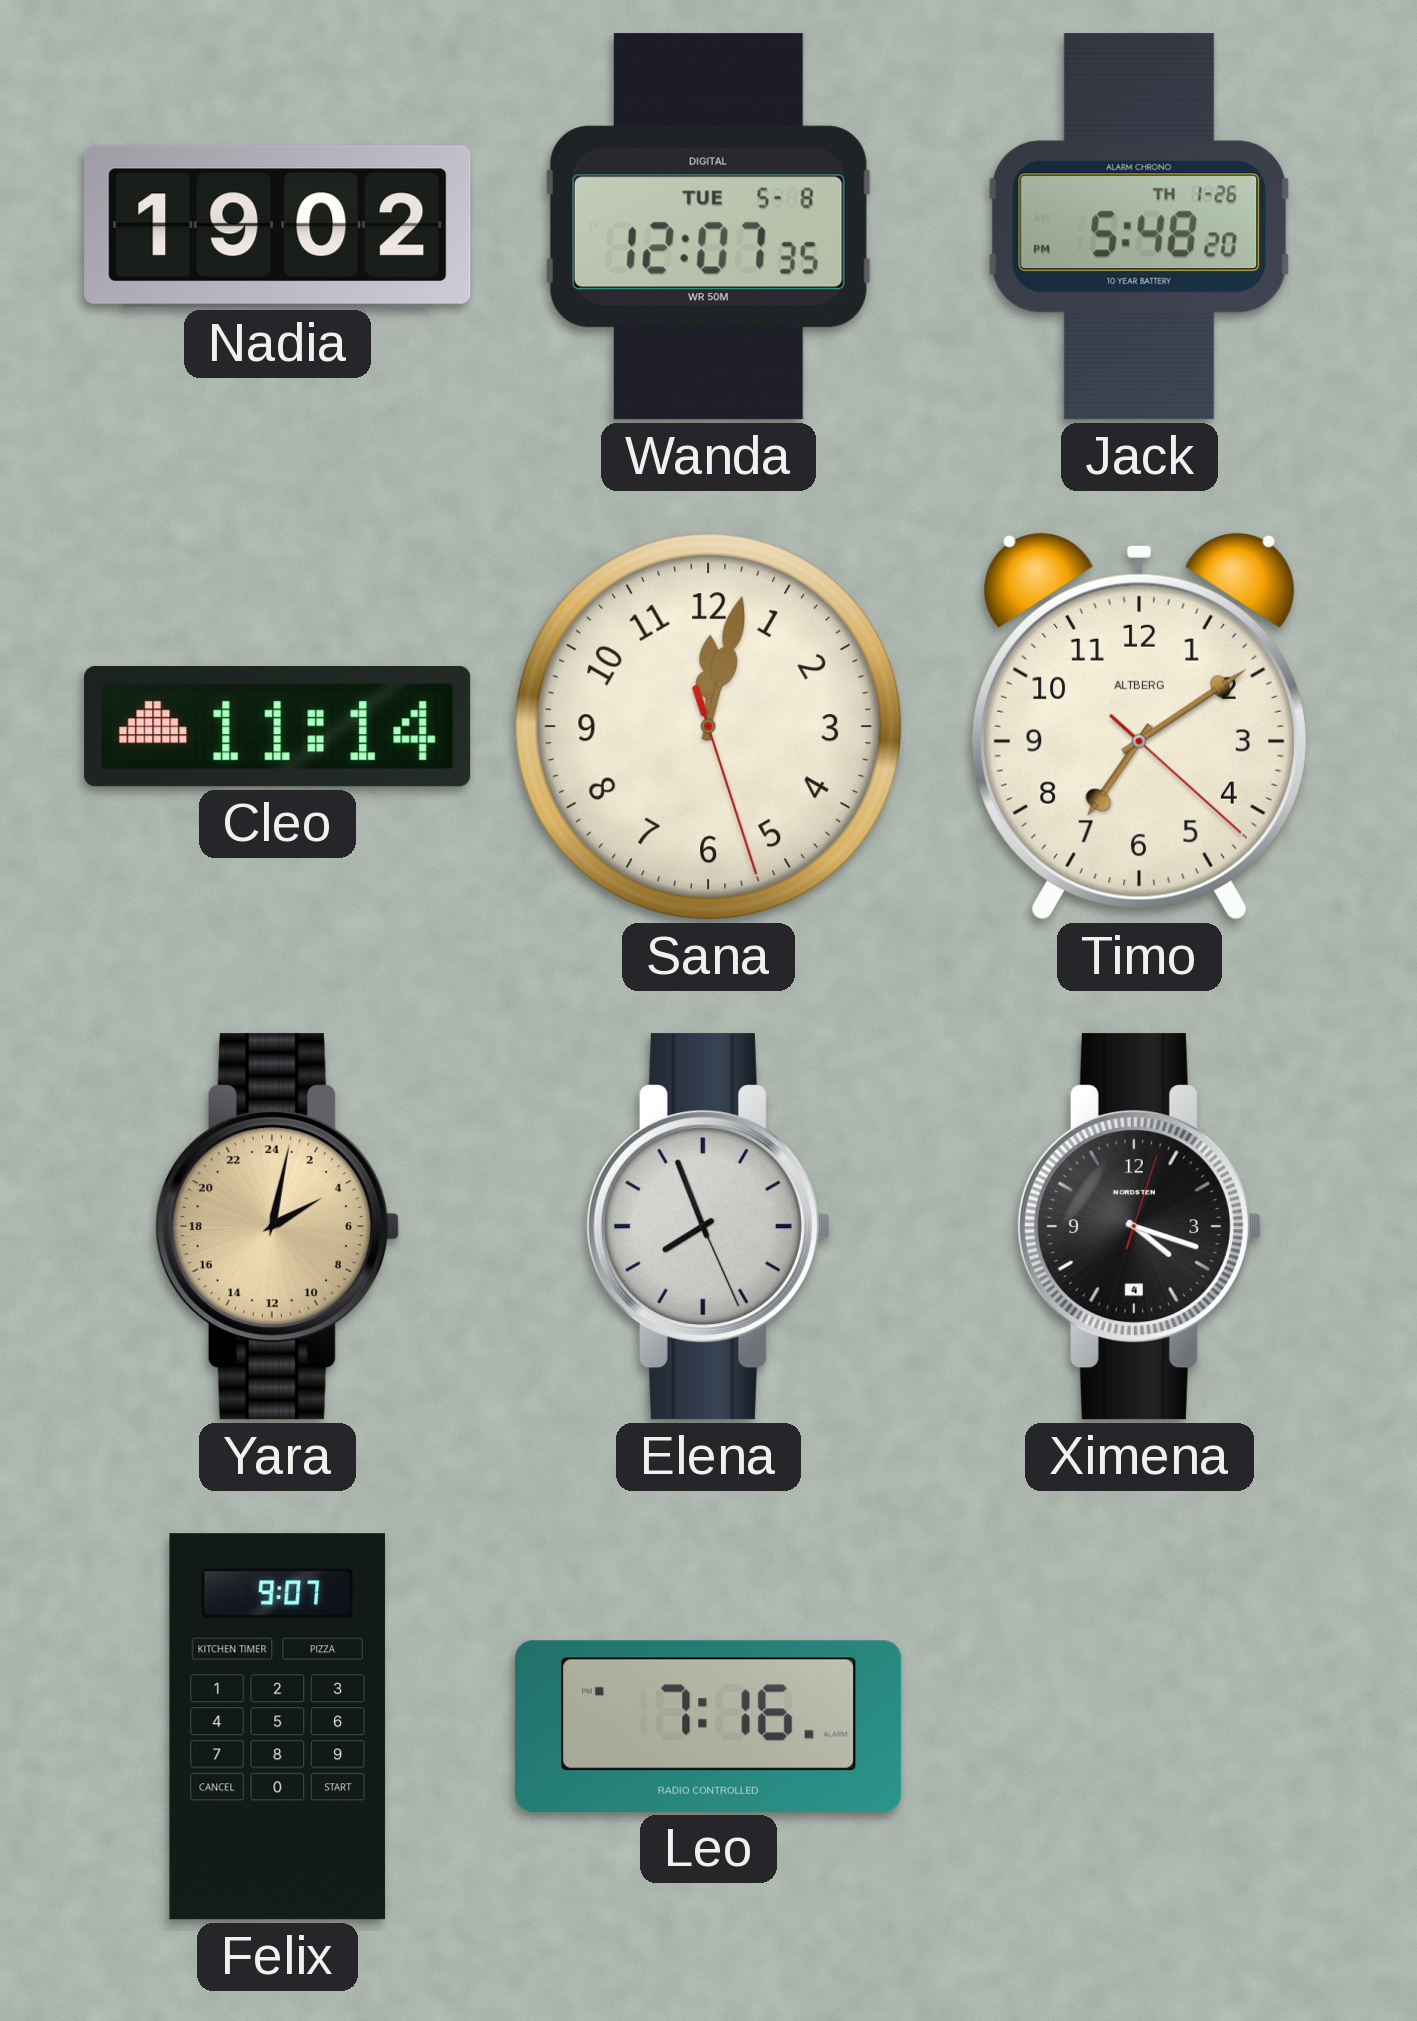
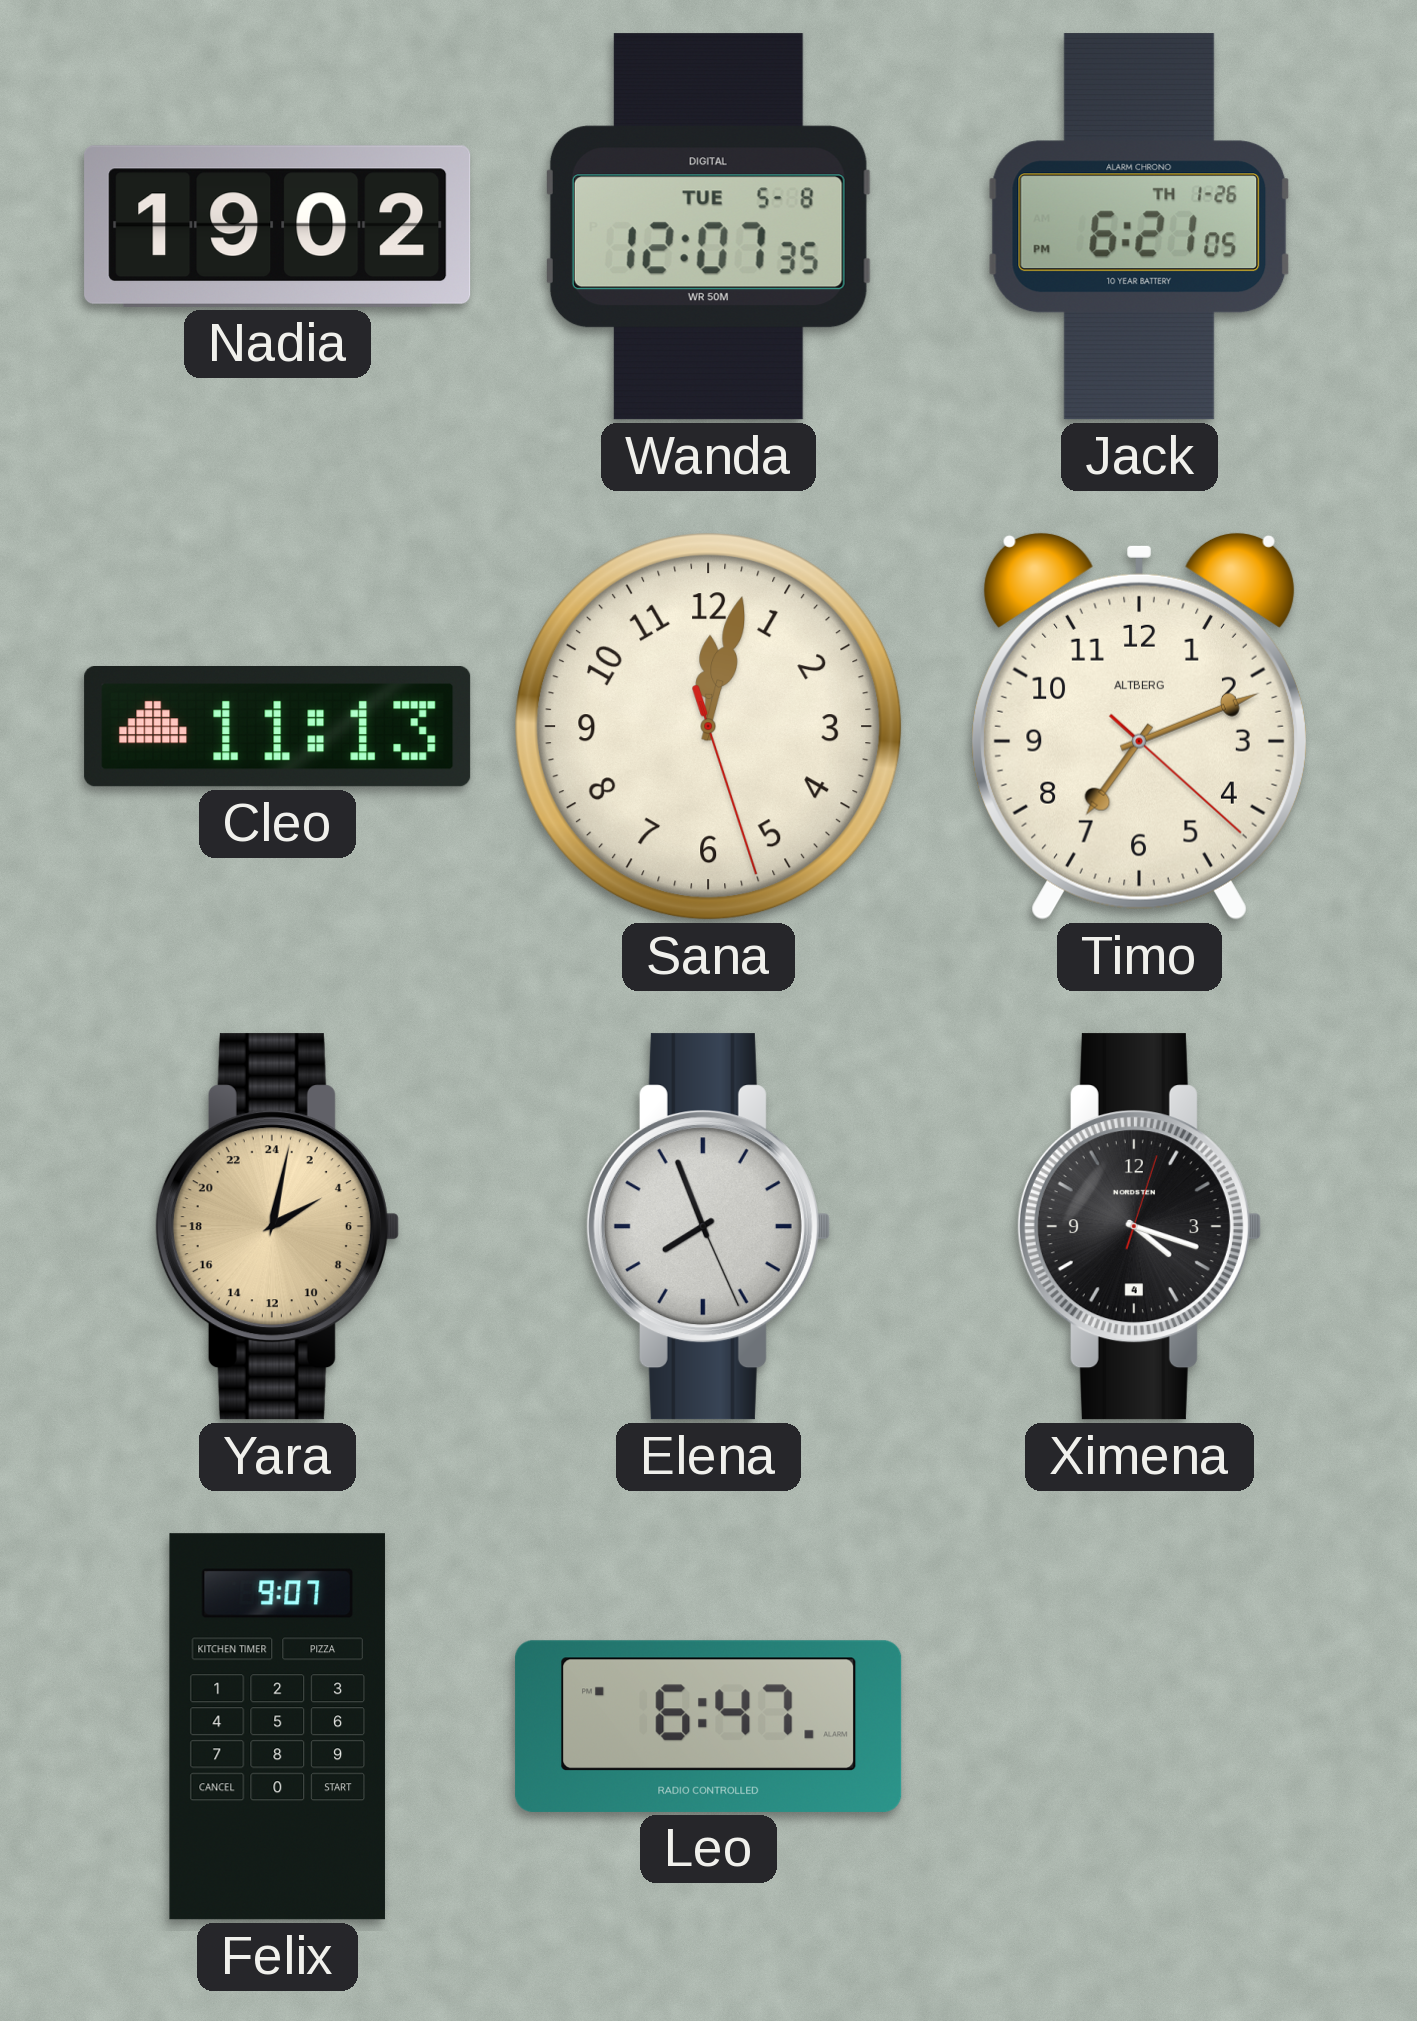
Jack: 5:48 -> 6:21 (1140, 227)
Cleo: 11:14 -> 11:13 (278, 726)
Timo: 7:09 -> 7:11 (1139, 726)
Leo: 7:16 -> 6:47 (709, 1726)
